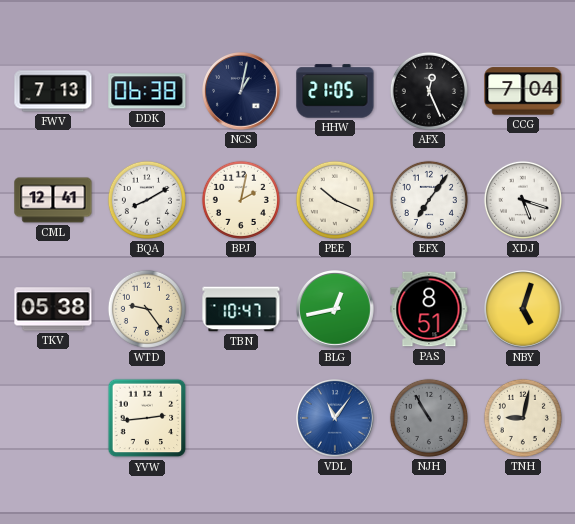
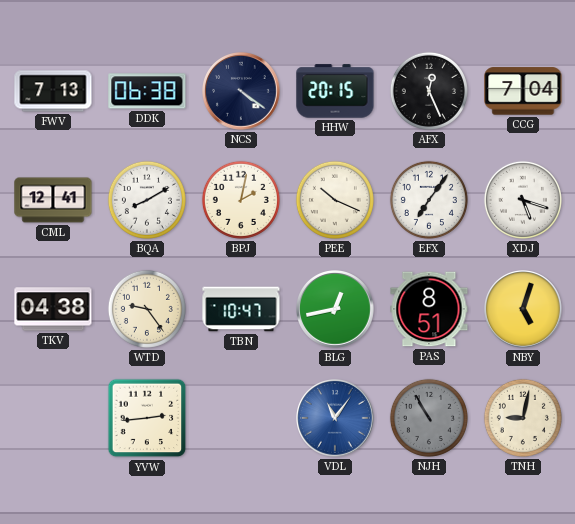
NCS: 1:02 -> 4:21 (242, 92)
HHW: 21:05 -> 20:15 (335, 91)
TKV: 05:38 -> 04:38 (53, 309)
